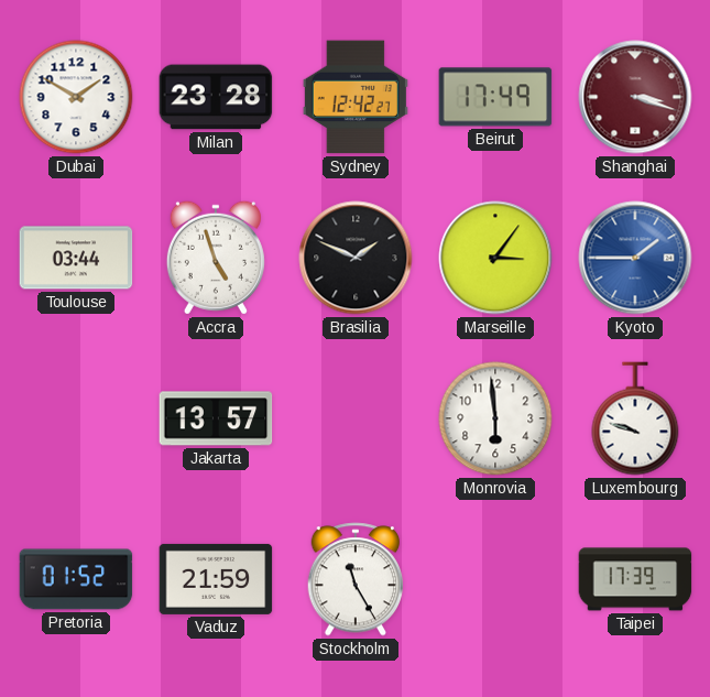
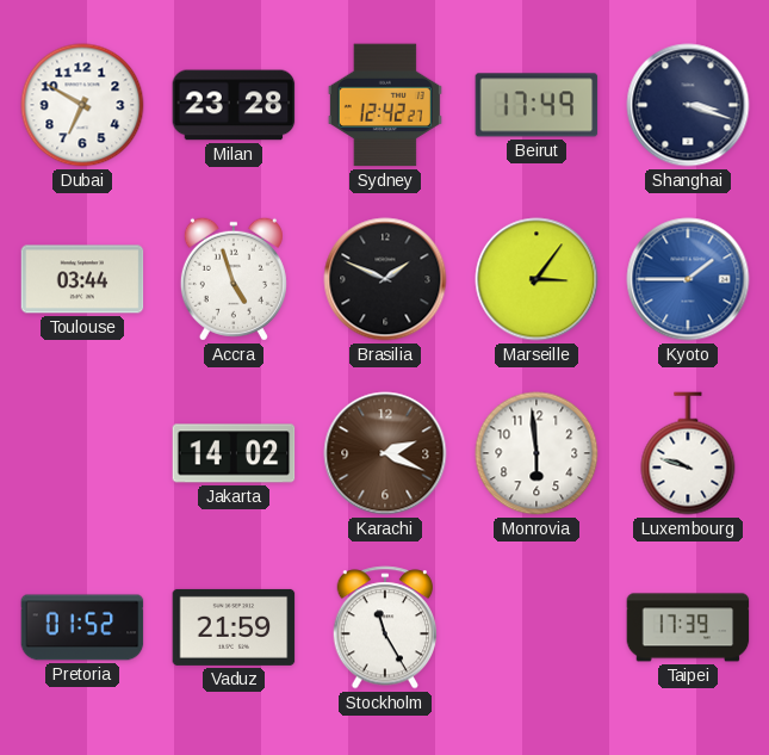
Dubai: 1:50 -> 6:50 (82, 105)
Shanghai dial: burgundy -> navy (688, 105)
Jakarta: 13:57 -> 14:02 (234, 453)
Karachi: none -> 2:19 (385, 453)
